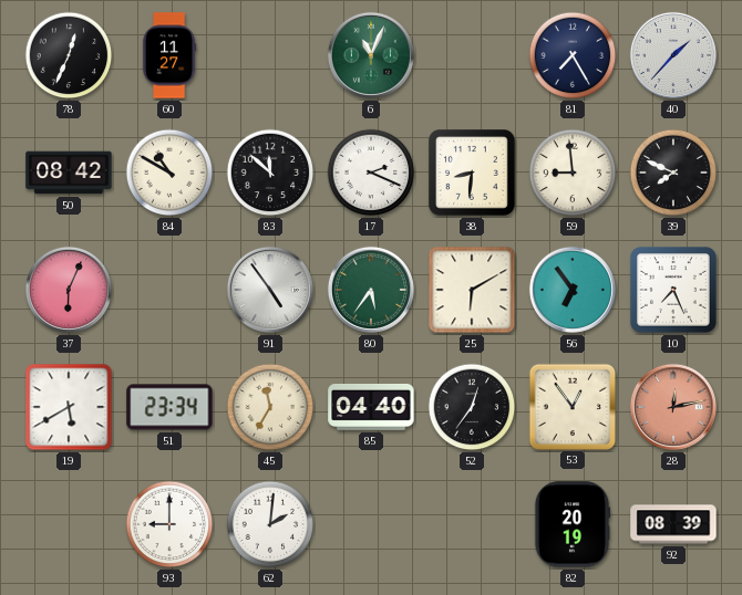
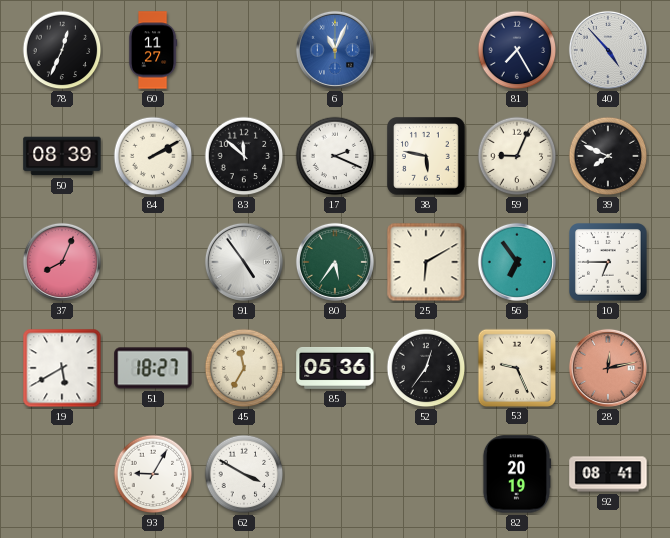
6 dial: green -> blue (335, 50)
40: 1:37 -> 4:53 (608, 50)
50: 08:42 -> 08:39 (62, 156)
84: 10:50 -> 2:10 (153, 156)
38: 8:31 -> 5:47 (427, 157)
59: 8:59 -> 9:04 (517, 156)
37: 6:04 -> 8:04 (62, 262)
10: 7:26 -> 6:45 (609, 263)
51: 23:34 -> 18:27 (153, 368)
85: 04:40 -> 05:36 (335, 368)
53: 12:54 -> 9:26 (516, 367)
93: 9:00 -> 9:05 (153, 474)
62: 2:01 -> 3:50 (244, 474)
92: 08:39 -> 08:41 (608, 474)
